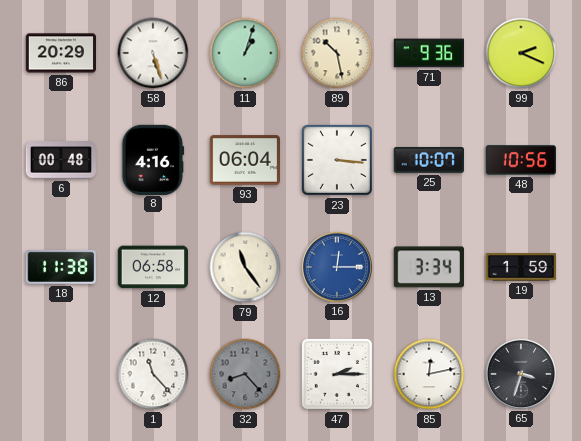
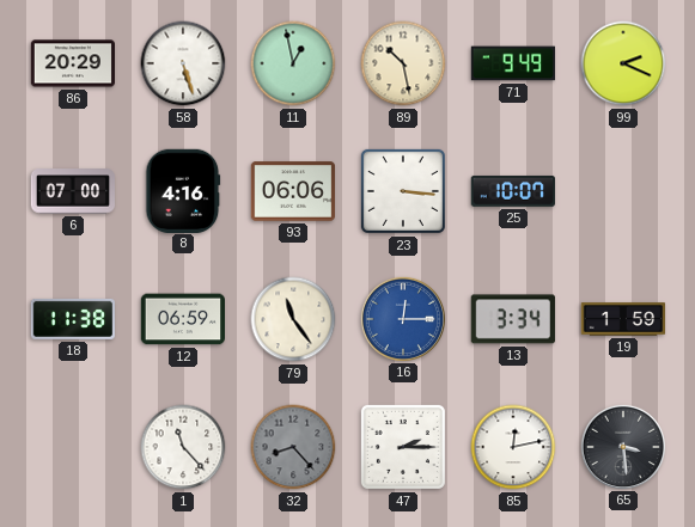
11: 1:03 -> 12:58 (293, 63)
71: 9:36 -> 9:49 (512, 63)
6: 00:48 -> 07:00 (72, 191)
93: 06:04 -> 06:06 (292, 191)
48: 10:56 -> none (520, 160)
12: 06:58 -> 06:59 (182, 319)
65: 3:33 -> 3:29 (622, 446)
